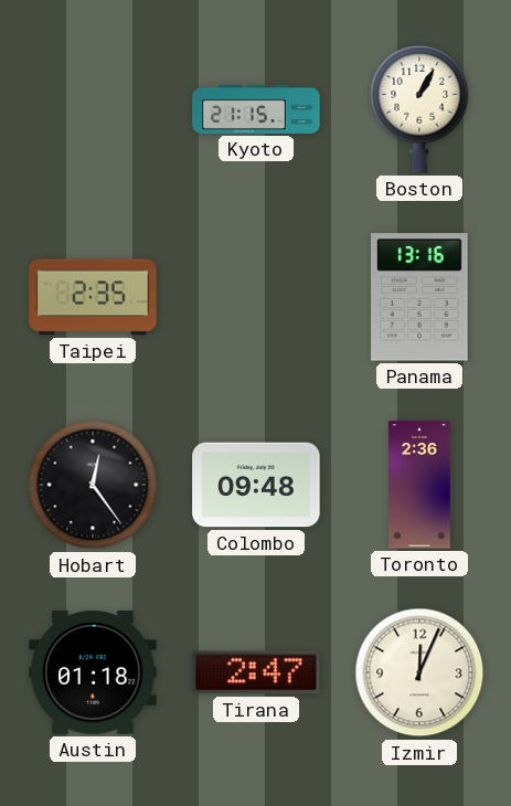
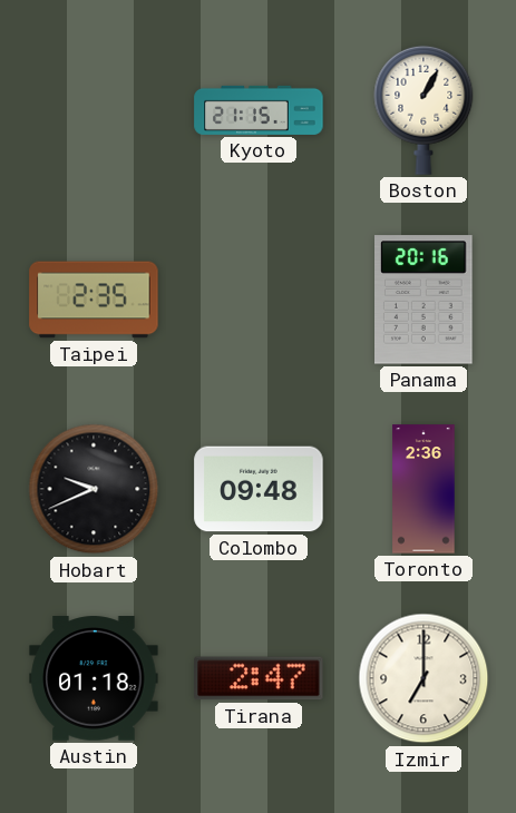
Panama: 13:16 -> 20:16 (425, 300)
Hobart: 12:24 -> 9:41 (94, 489)
Izmir: 12:04 -> 7:00 (423, 678)
